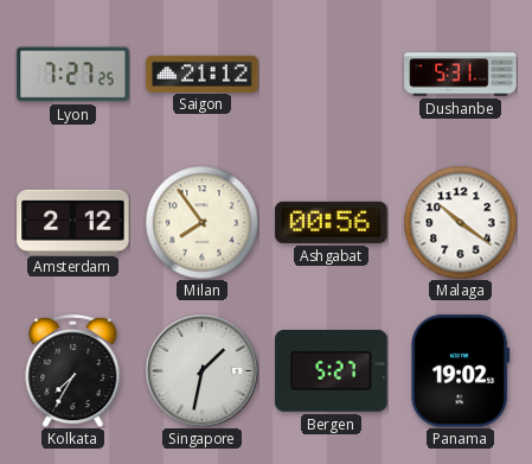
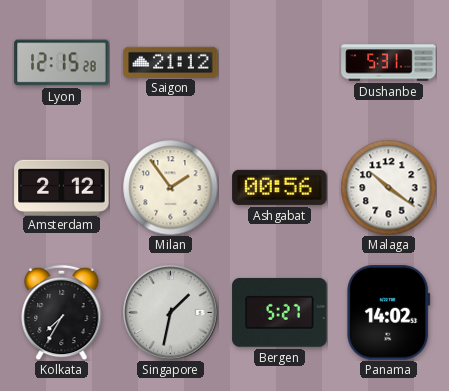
Lyon: 7:27 -> 12:15 (62, 63)
Milan: 7:54 -> 1:54 (170, 187)
Panama: 19:02 -> 14:02 (389, 313)
